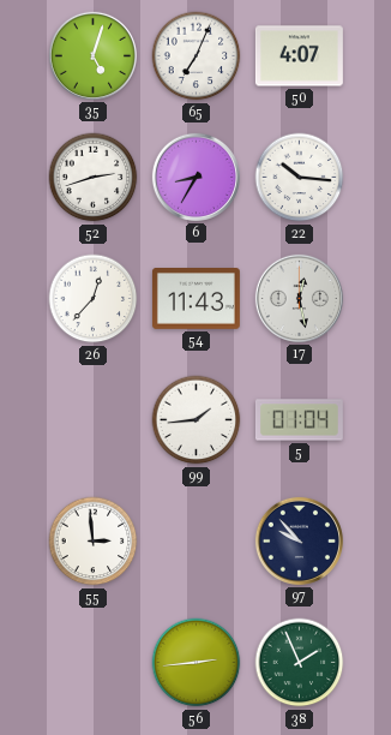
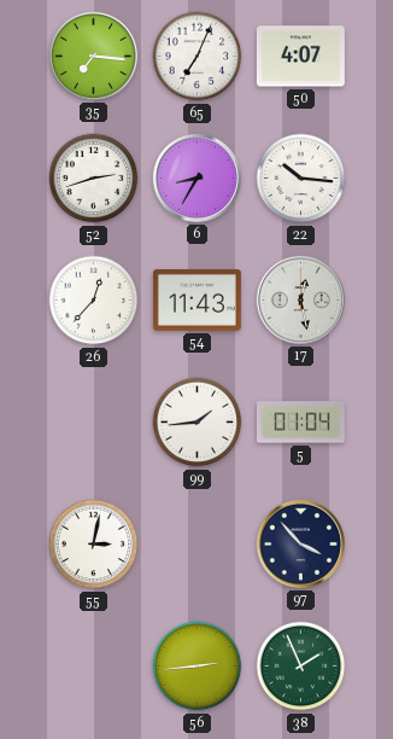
35: 5:03 -> 7:16 (93, 56)
55: 2:59 -> 3:02 (94, 545)
97: 9:53 -> 3:53 (300, 543)
